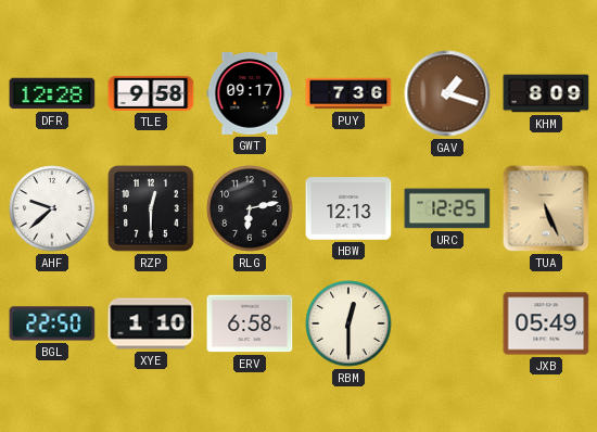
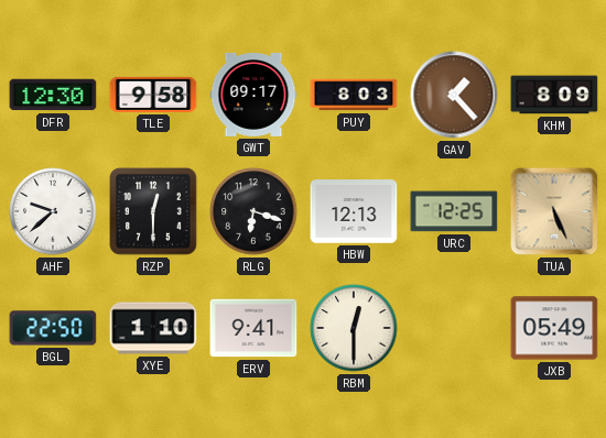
DFR: 12:28 -> 12:30 (53, 95)
PUY: 7:36 -> 8:03 (354, 95)
GAV: 1:18 -> 1:23 (454, 95)
RLG: 6:13 -> 6:18 (253, 211)
ERV: 6:58 -> 9:41 (253, 328)
